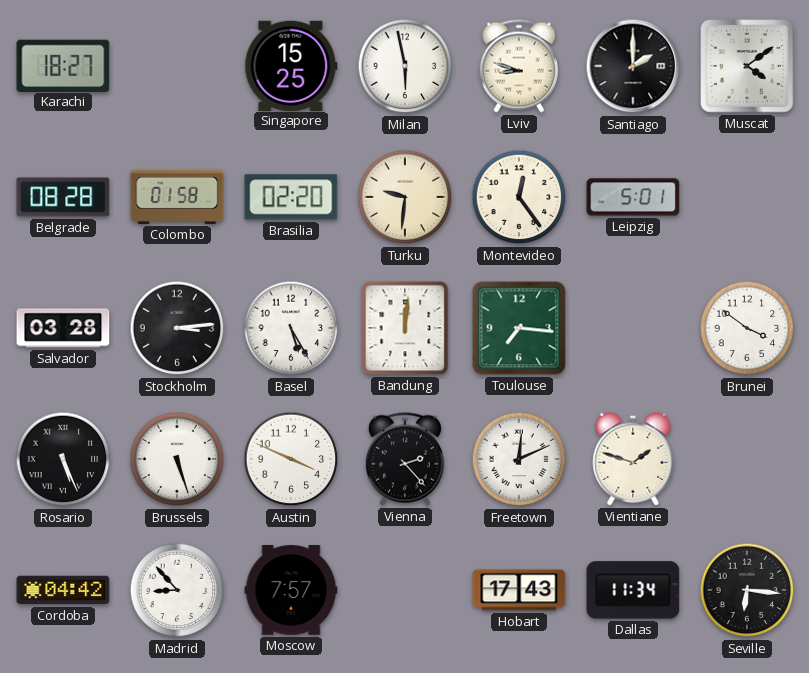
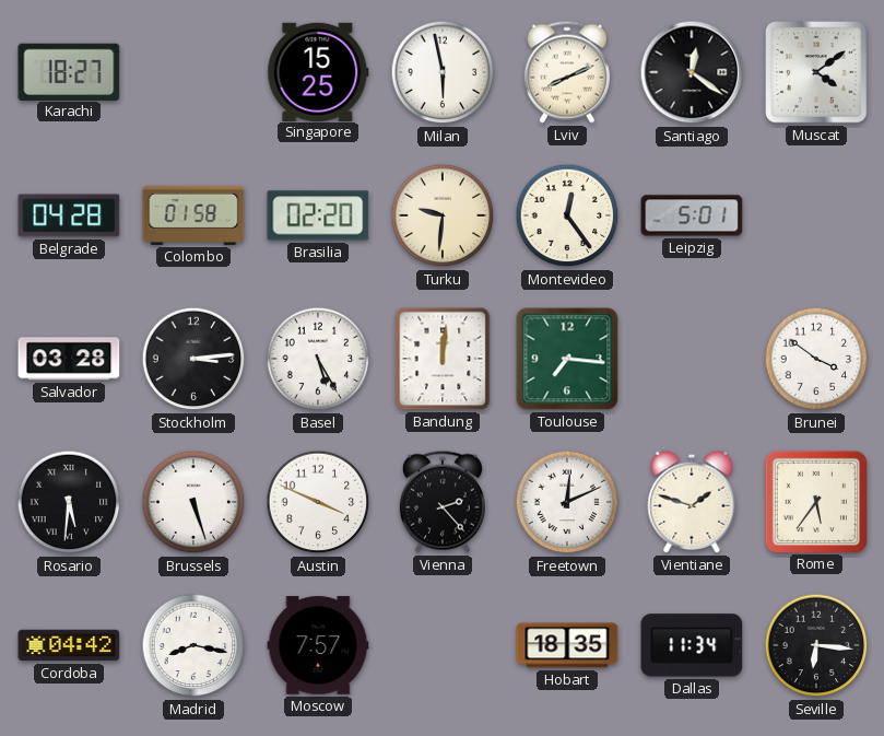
Lviv: 8:48 -> 8:11 (567, 72)
Santiago: 2:00 -> 12:21 (692, 72)
Belgrade: 08:28 -> 04:28 (69, 215)
Rosario: 5:26 -> 5:31 (69, 502)
Rome: none -> 5:36 (815, 501)
Madrid: 8:53 -> 8:17 (193, 645)
Hobart: 17:43 -> 18:35 (567, 645)
